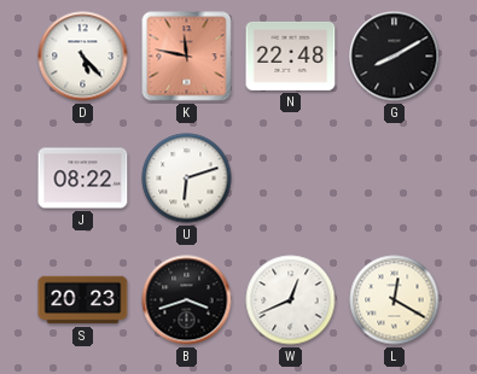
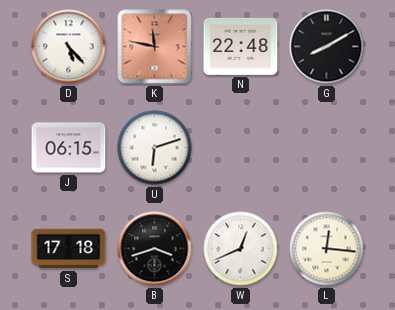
J: 08:22 -> 06:15 (69, 148)
S: 20:23 -> 17:18 (69, 249)
L: 12:20 -> 12:16 (327, 249)
